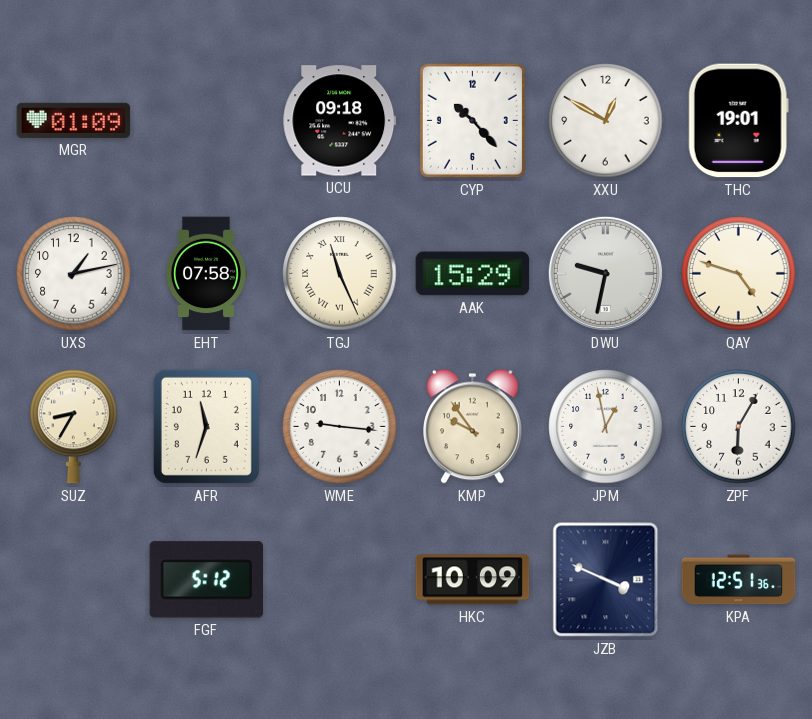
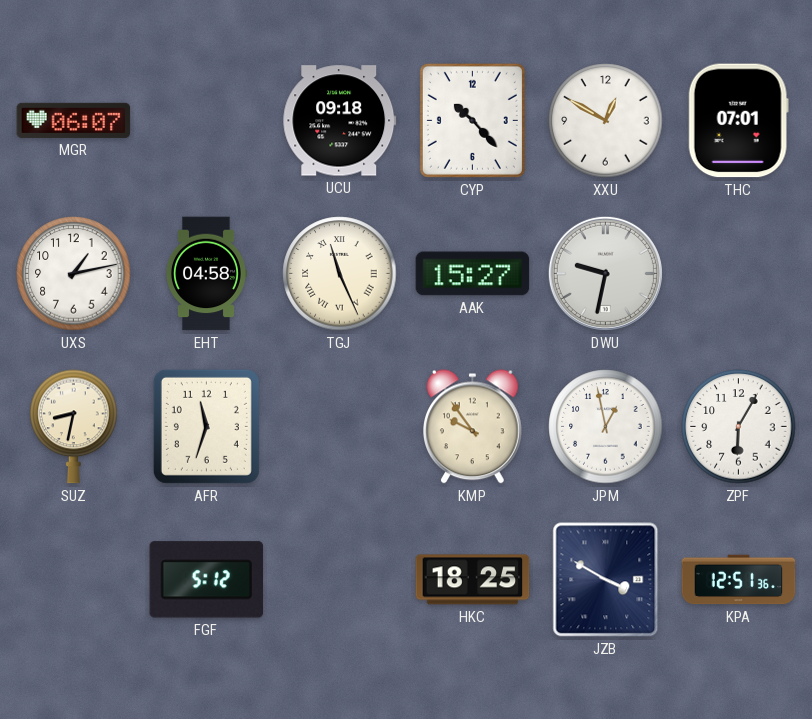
MGR: 01:09 -> 06:07 (74, 120)
THC: 19:01 -> 07:01 (738, 121)
EHT: 07:58 -> 04:58 (206, 274)
AAK: 15:29 -> 15:27 (473, 274)
QAY: 4:48 -> none (739, 274)
SUZ: 8:35 -> 8:32 (74, 427)
WME: 9:16 -> none (340, 427)
HKC: 10:09 -> 18:25 (473, 580)
JZB: 3:49 -> 3:50 (606, 580)
